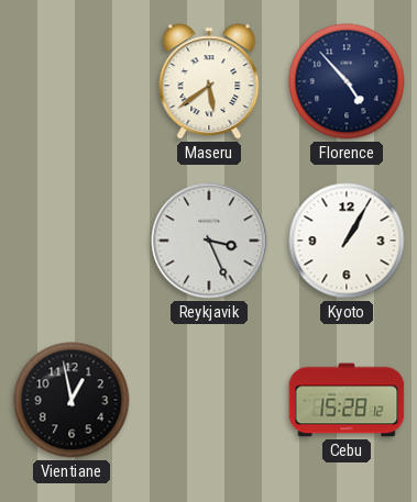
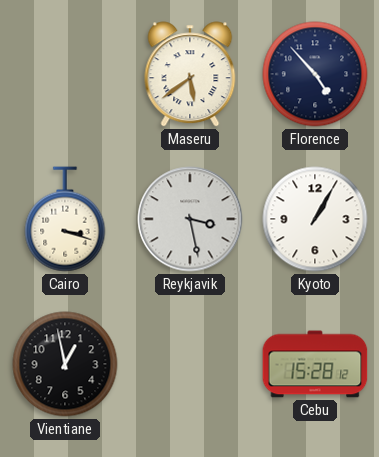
Cairo: none -> 3:18 (65, 219)
Reykjavik: 3:26 -> 3:28 (190, 219)
